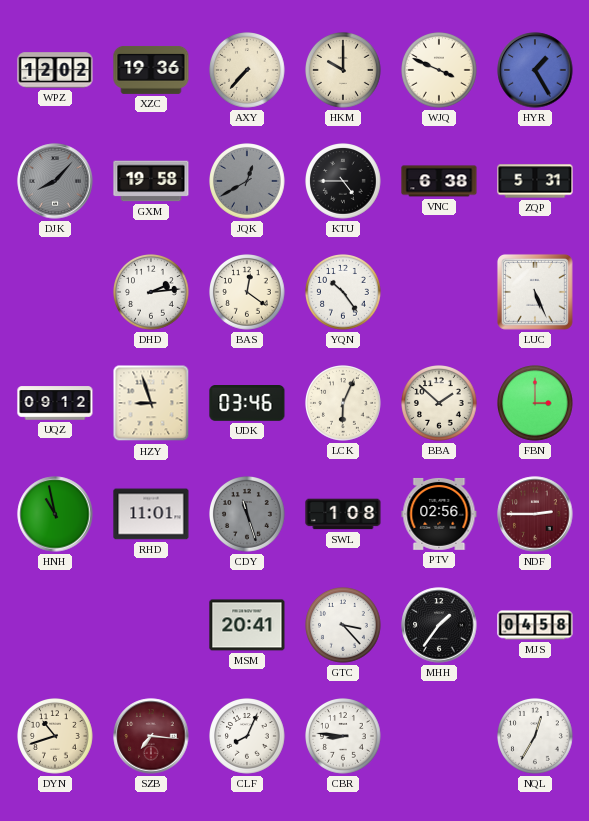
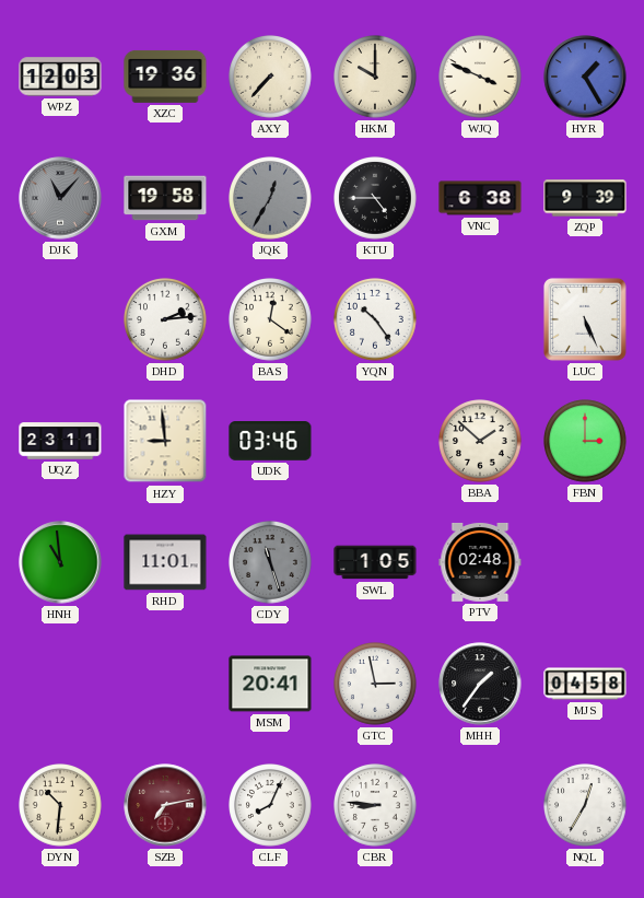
WPZ: 12:02 -> 12:03 (60, 77)
DJK: 8:07 -> 11:07 (60, 198)
JQK: 12:40 -> 12:35 (271, 199)
ZQP: 5:31 -> 9:39 (585, 198)
UQZ: 09:12 -> 23:11 (60, 441)
HZY: 8:57 -> 8:59 (165, 441)
LCK: 6:04 -> none (344, 404)
HNH: 10:58 -> 10:59 (60, 562)
SWL: 1:08 -> 1:05 (375, 562)
PTV: 02:56 -> 02:48 (480, 562)
NDF: 2:45 -> none (535, 514)
GTC: 3:23 -> 2:58 (376, 685)
DYN: 10:42 -> 10:31 (61, 806)
SZB: 7:16 -> 7:13 (165, 805)
